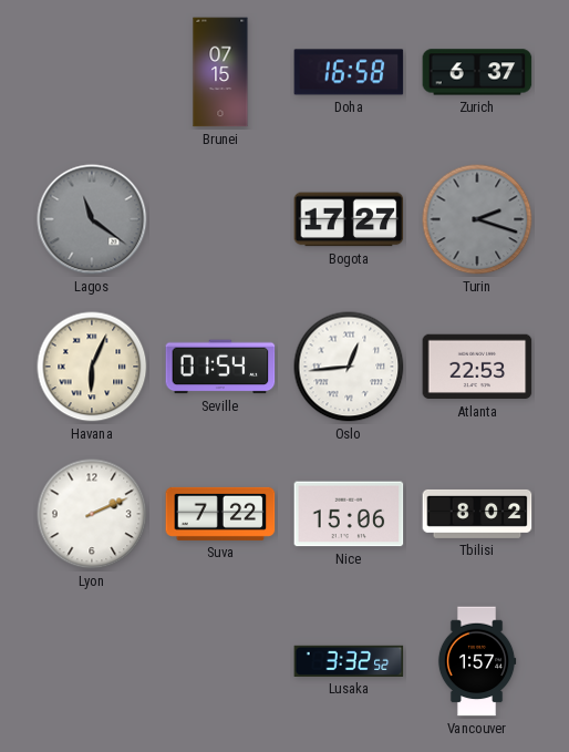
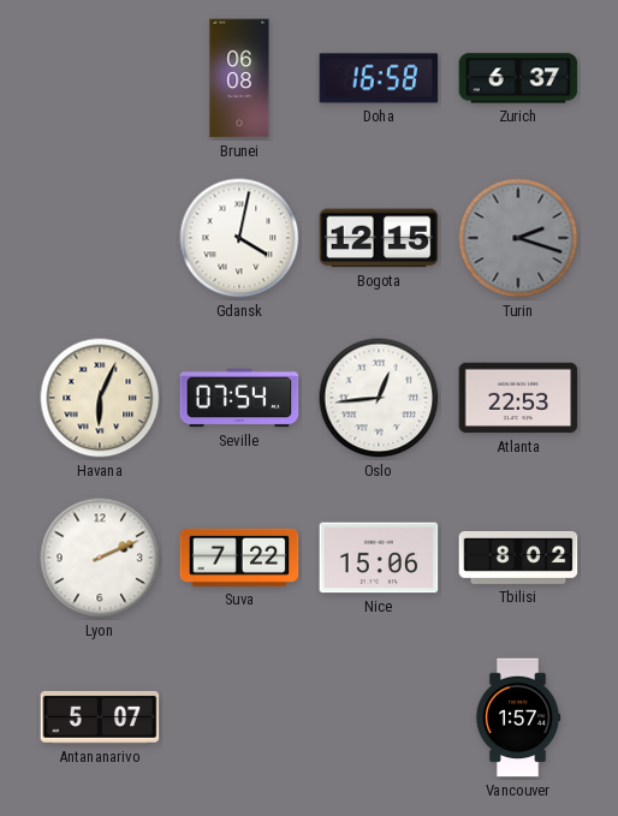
Brunei: 07:15 -> 06:08 (239, 78)
Lagos: 11:21 -> none (92, 219)
Gdansk: none -> 4:02 (239, 238)
Bogota: 17:27 -> 12:15 (379, 238)
Seville: 01:54 -> 07:54 (239, 398)
Antananarivo: none -> 5:07 (100, 719)
Lusaka: 3:32 -> none (349, 661)
